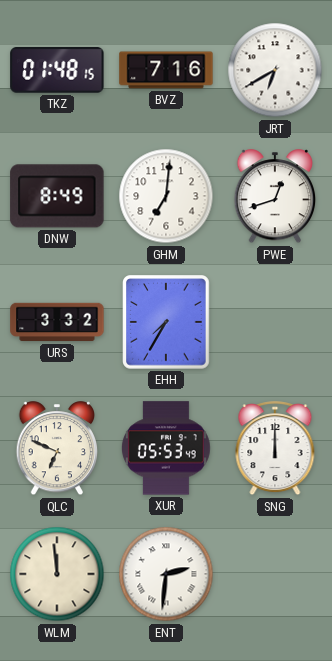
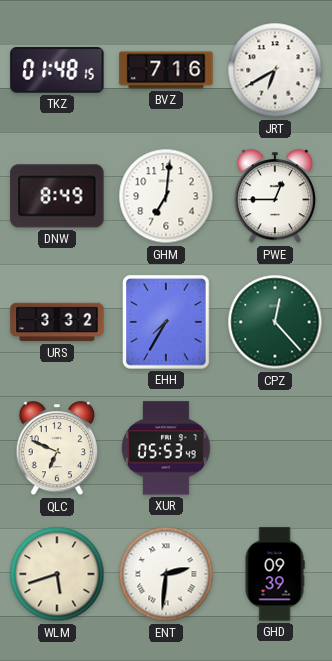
PWE: 12:42 -> 12:45 (275, 197)
CPZ: none -> 12:23 (275, 322)
SNG: 12:00 -> none (275, 449)
WLM: 11:59 -> 5:42 (57, 574)
GHD: none -> 09:39 (275, 574)
